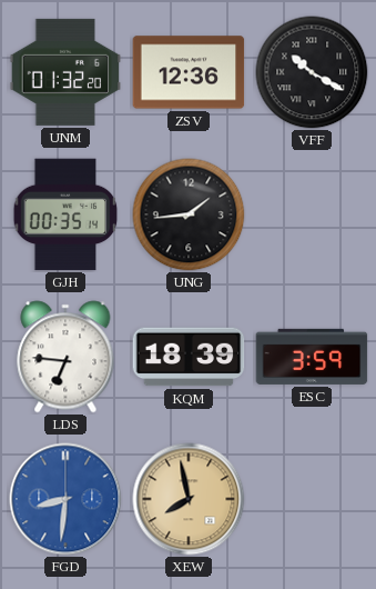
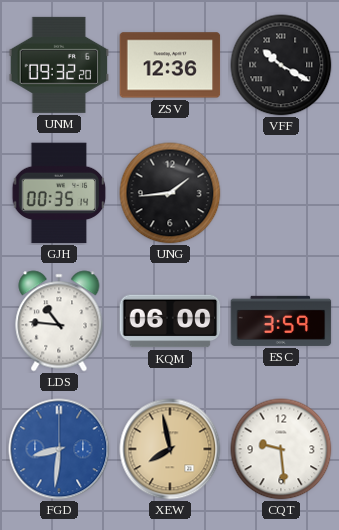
UNM: 01:32 -> 09:32 (59, 65)
LDS: 6:46 -> 10:46 (59, 321)
KQM: 18:39 -> 06:00 (170, 321)
CQT: none -> 9:29 (281, 449)
